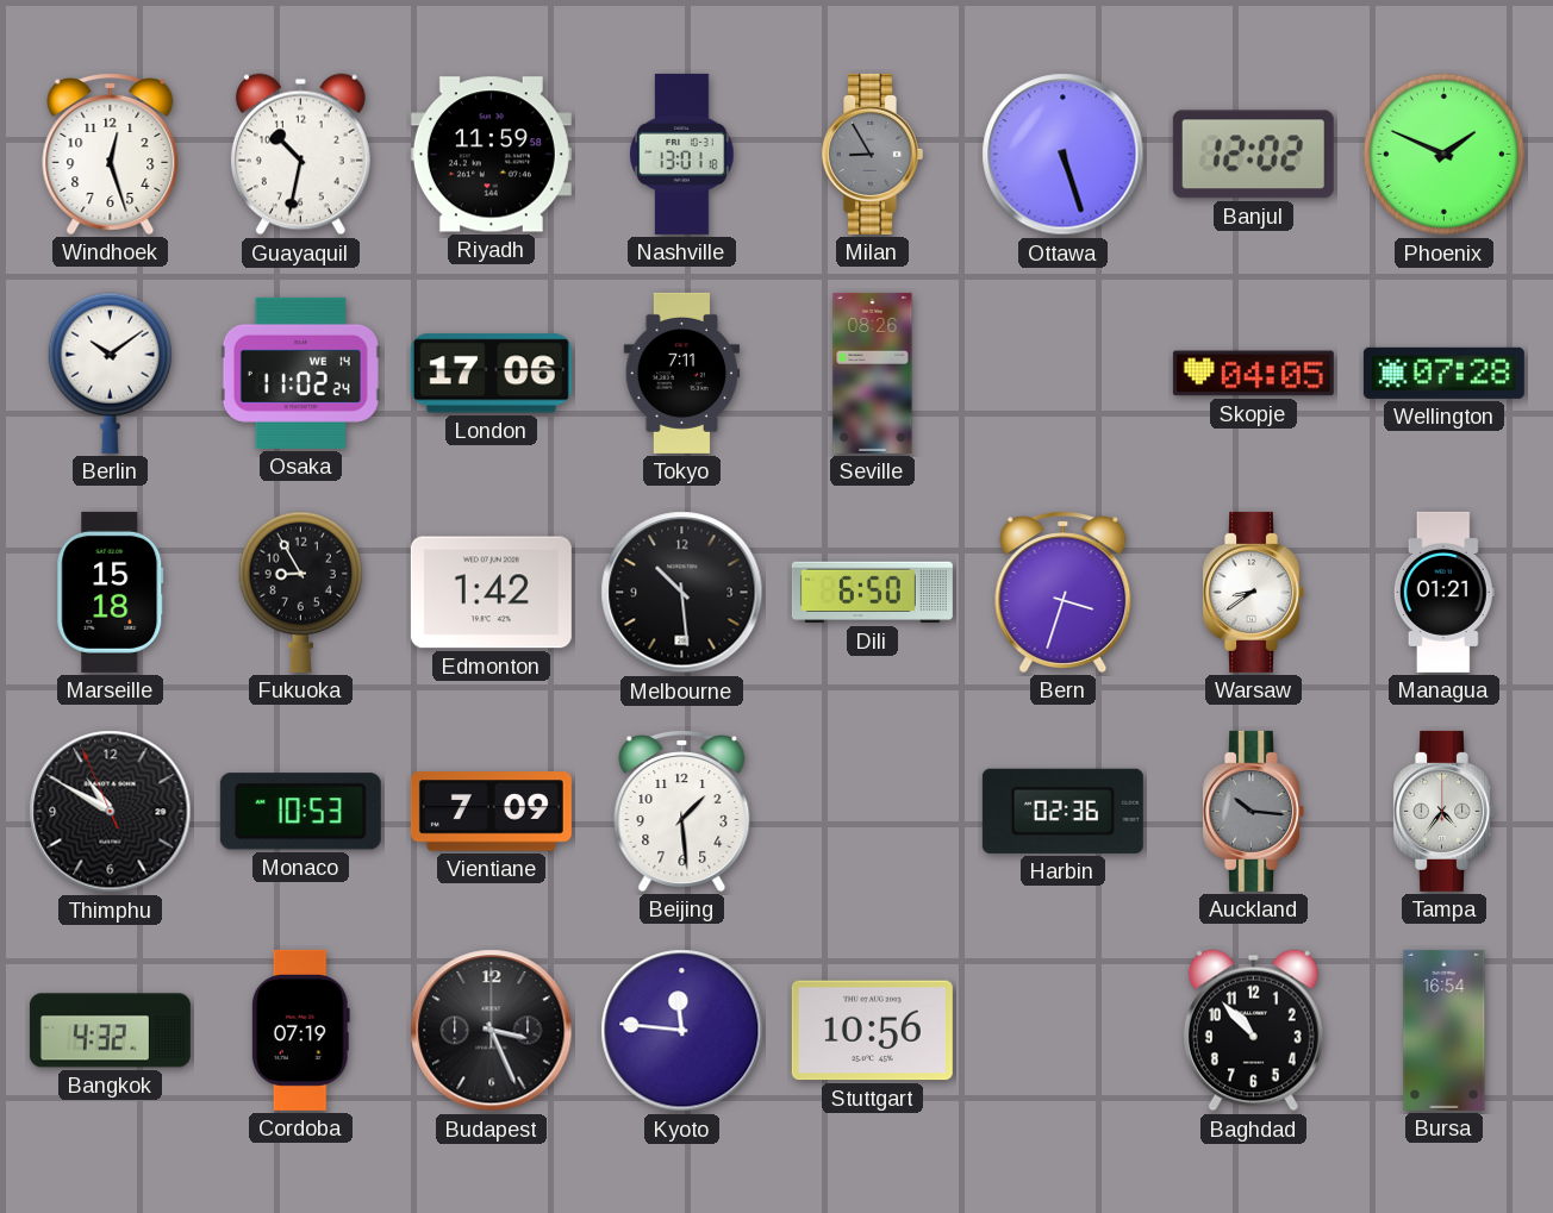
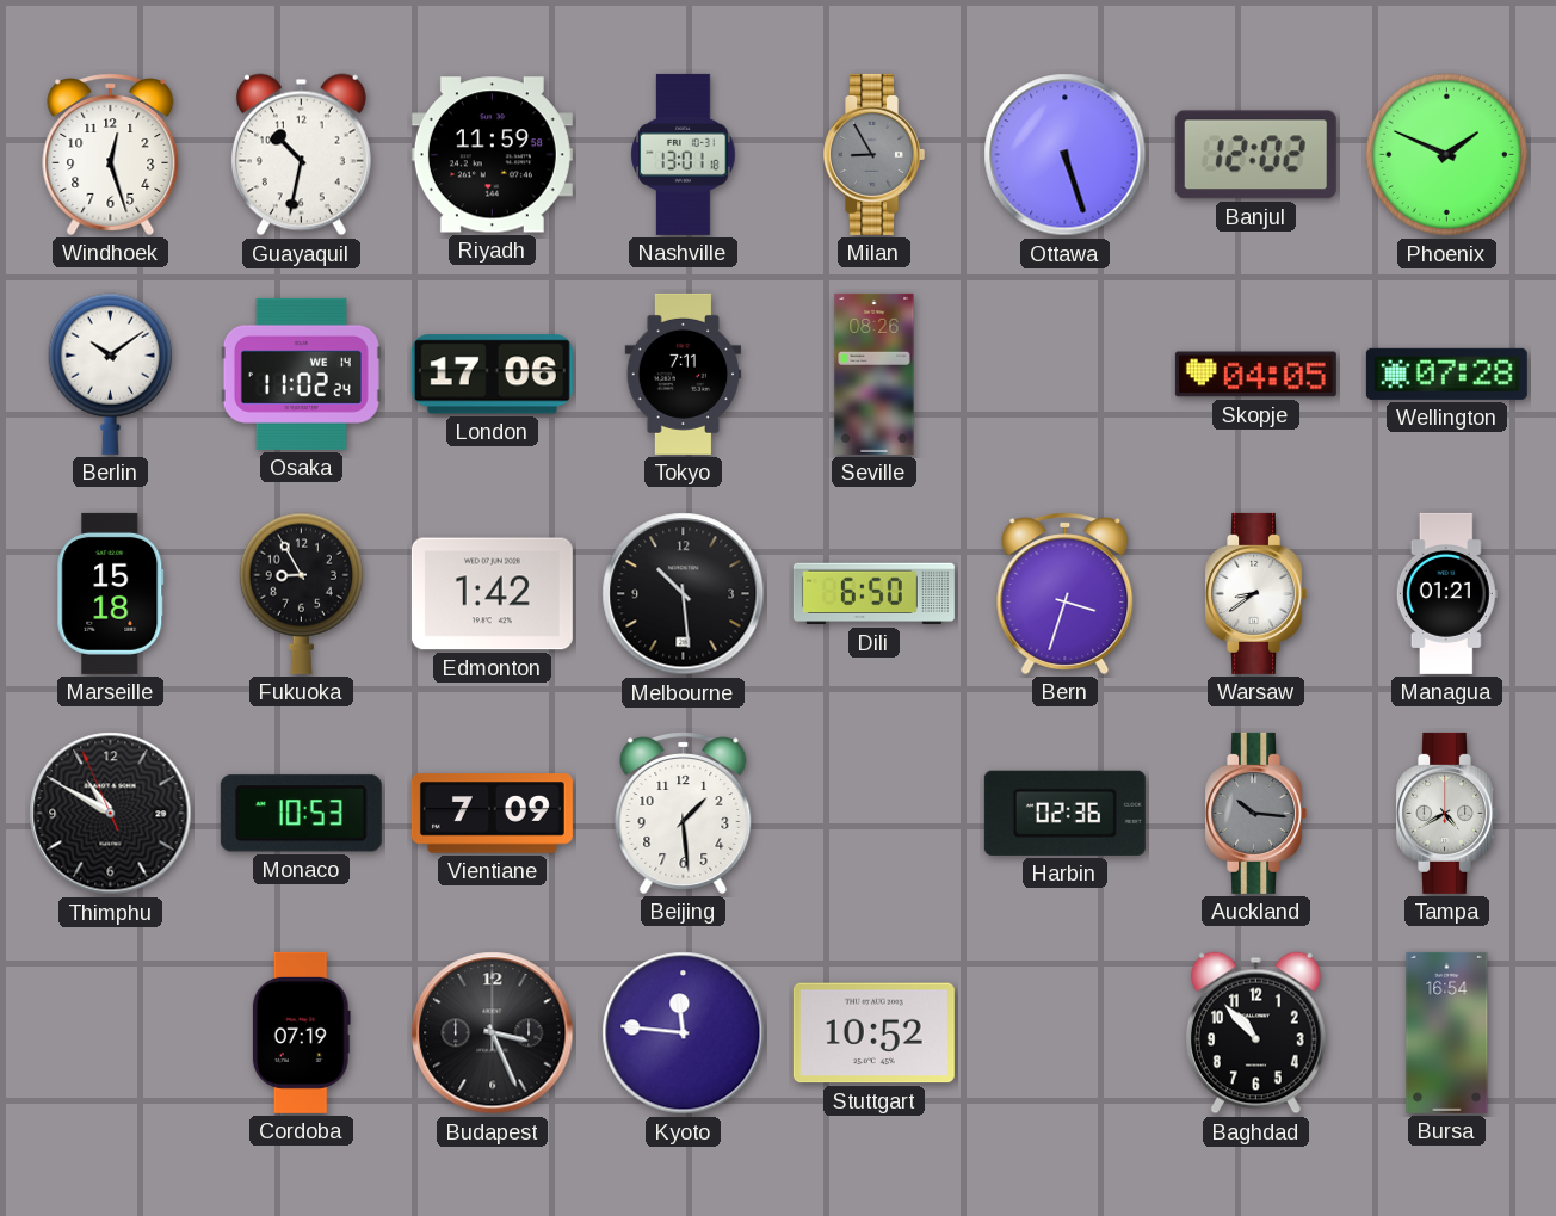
Tampa: 4:36 -> 4:40 (1446, 813)
Bangkok: 4:32 -> none (110, 1031)
Stuttgart: 10:56 -> 10:52 (873, 1033)
